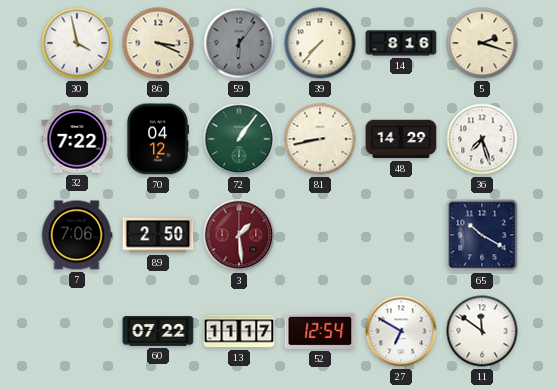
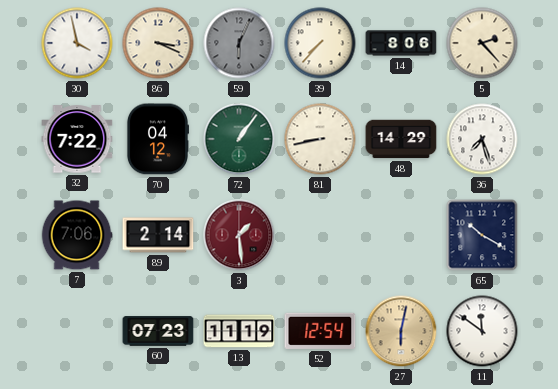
59: 6:06 -> 6:04 (239, 43)
14: 8:16 -> 8:06 (401, 43)
5: 2:18 -> 2:23 (482, 43)
89: 2:50 -> 2:14 (158, 235)
60: 07:22 -> 07:23 (158, 331)
13: 11:17 -> 11:19 (239, 331)
27: 6:50 -> 6:02 (401, 331)
27 dial: white -> champagne (401, 331)
